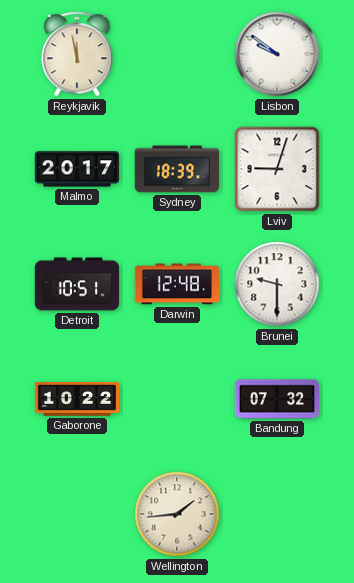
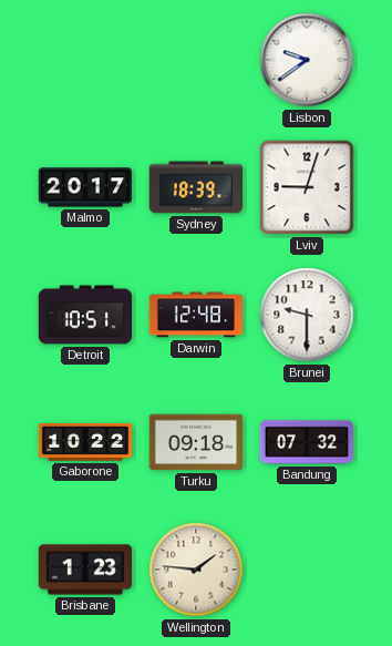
Reykjavik: 11:58 -> none (77, 54)
Lisbon: 9:51 -> 9:39 (307, 60)
Turku: none -> 09:18 (196, 442)
Brisbane: none -> 1:23 (85, 570)
Wellington: 1:44 -> 1:46 (196, 570)
